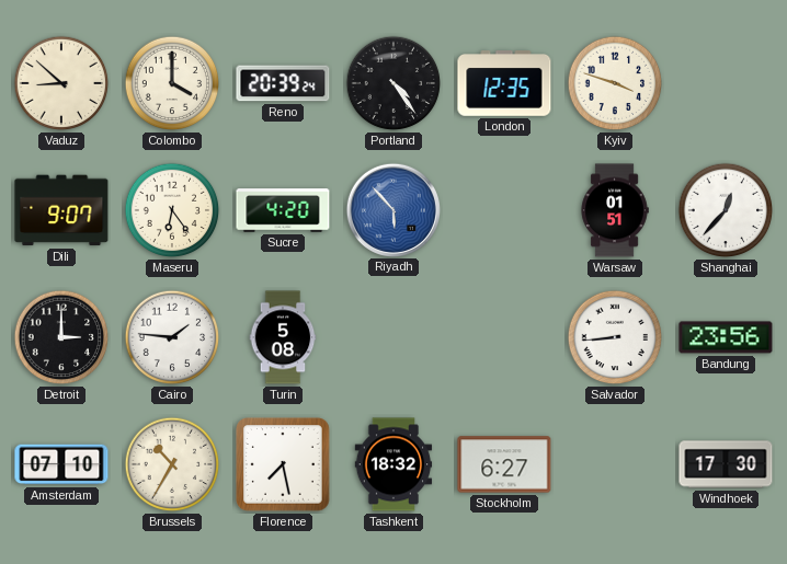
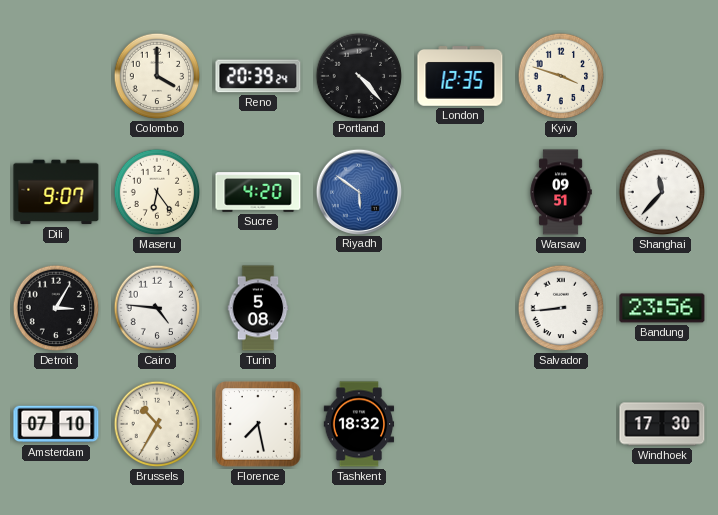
Vaduz: 8:52 -> none (61, 83)
Portland: 4:24 -> 4:23 (359, 76)
Riyadh: 5:53 -> 5:51 (358, 191)
Warsaw: 01:51 -> 09:51 (561, 192)
Shanghai: 12:37 -> 11:37 (662, 192)
Detroit: 3:00 -> 3:05 (56, 308)
Cairo: 1:46 -> 4:46 (157, 308)
Stockholm: 6:27 -> none (504, 464)
